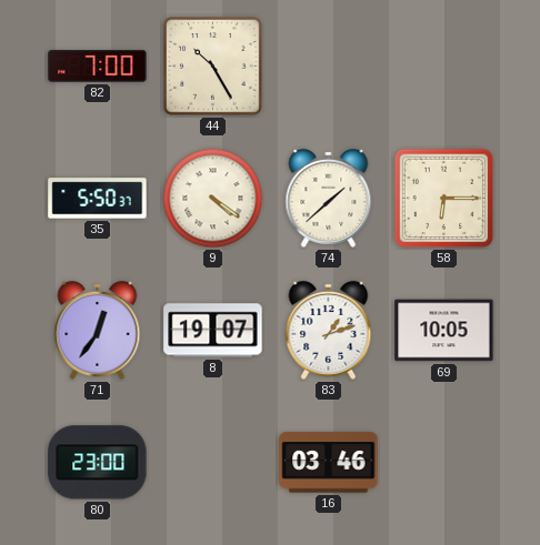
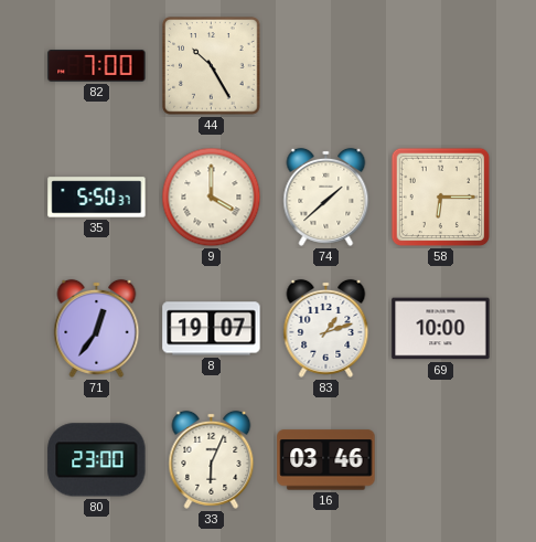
9: 4:21 -> 4:00 (212, 198)
69: 10:05 -> 10:00 (441, 329)
33: none -> 6:04 (212, 459)
